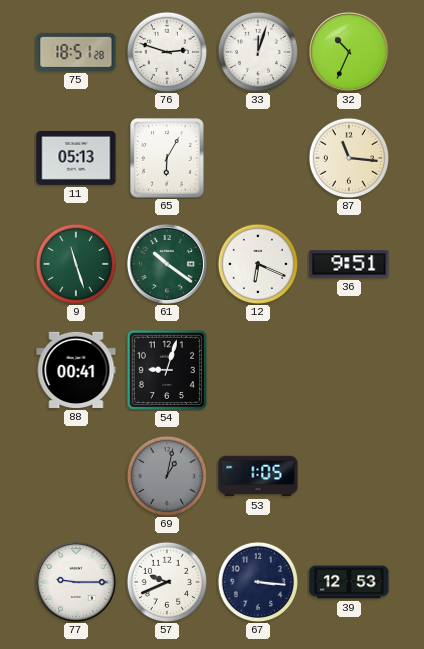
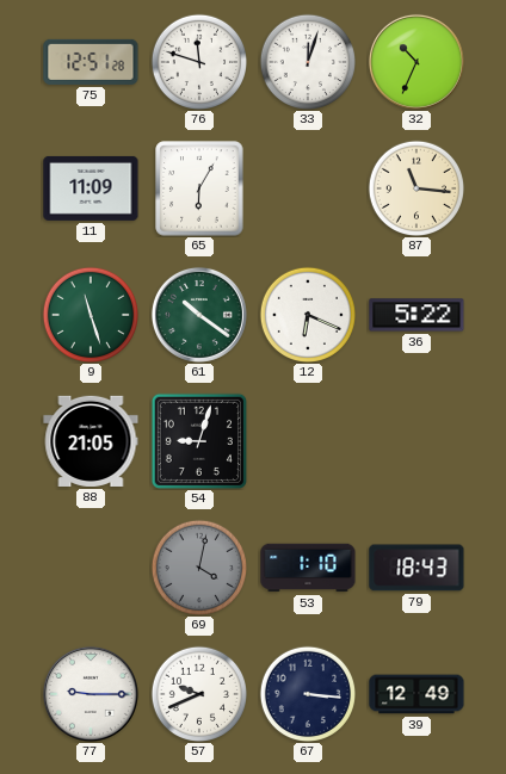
75: 18:51 -> 12:51 (91, 62)
76: 2:48 -> 11:48 (198, 61)
11: 05:13 -> 11:09 (91, 188)
36: 9:51 -> 5:22 (416, 315)
88: 00:41 -> 21:05 (91, 441)
69: 1:02 -> 4:02 (198, 566)
53: 1:05 -> 1:10 (308, 568)
79: none -> 18:43 (416, 568)
39: 12:53 -> 12:49 (416, 694)
